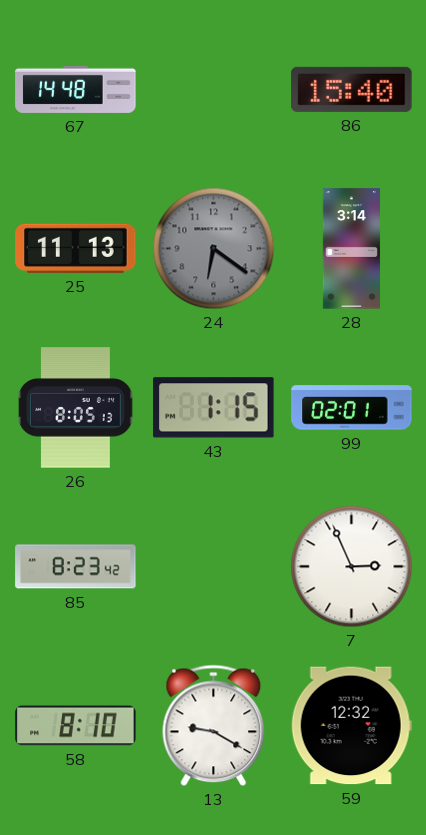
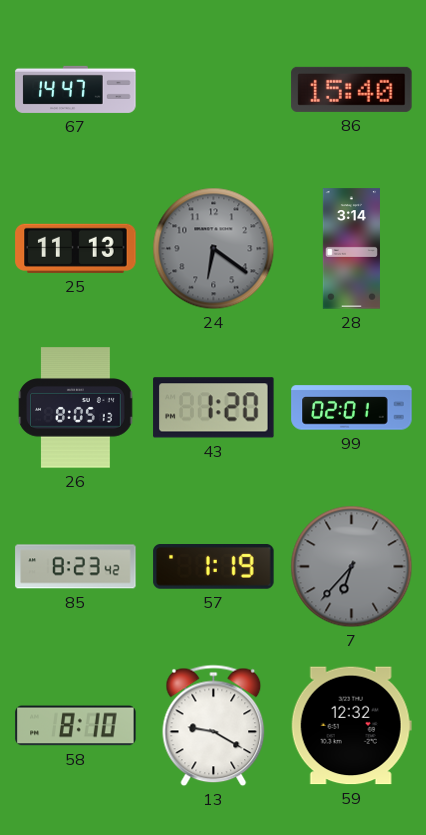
67: 14:48 -> 14:47 (76, 89)
43: 1:15 -> 1:20 (214, 408)
57: none -> 1:19 (214, 567)
7: 2:56 -> 6:37 (352, 567)
7 dial: white -> grey (352, 567)
